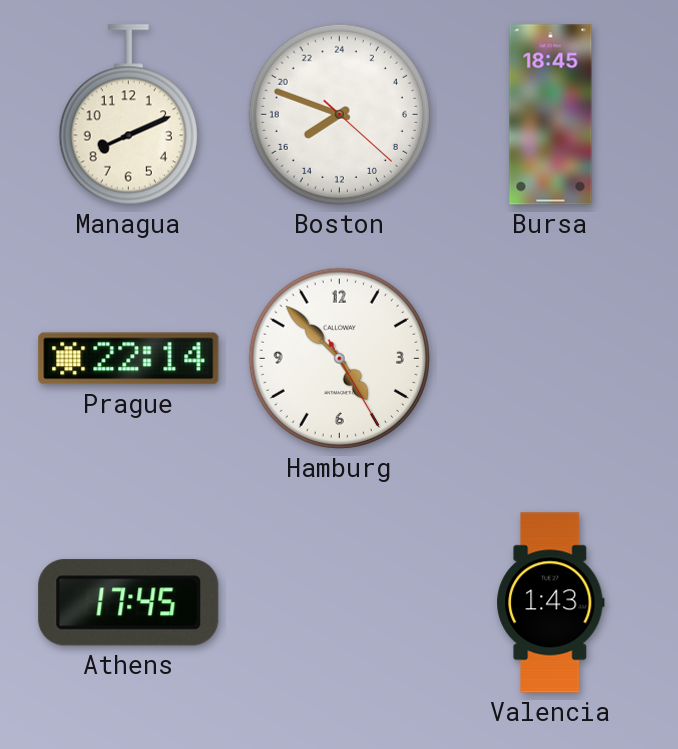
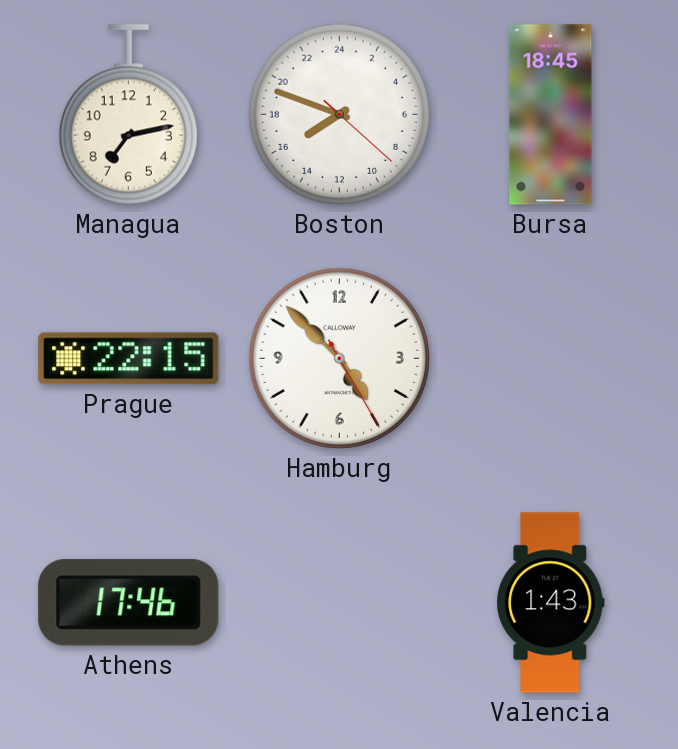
Managua: 8:11 -> 7:13 (128, 115)
Prague: 22:14 -> 22:15 (129, 359)
Athens: 17:45 -> 17:46 (129, 603)
